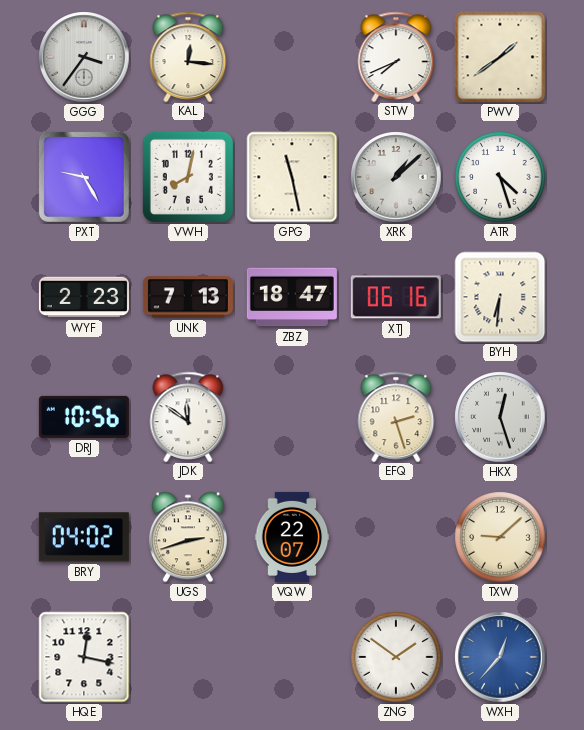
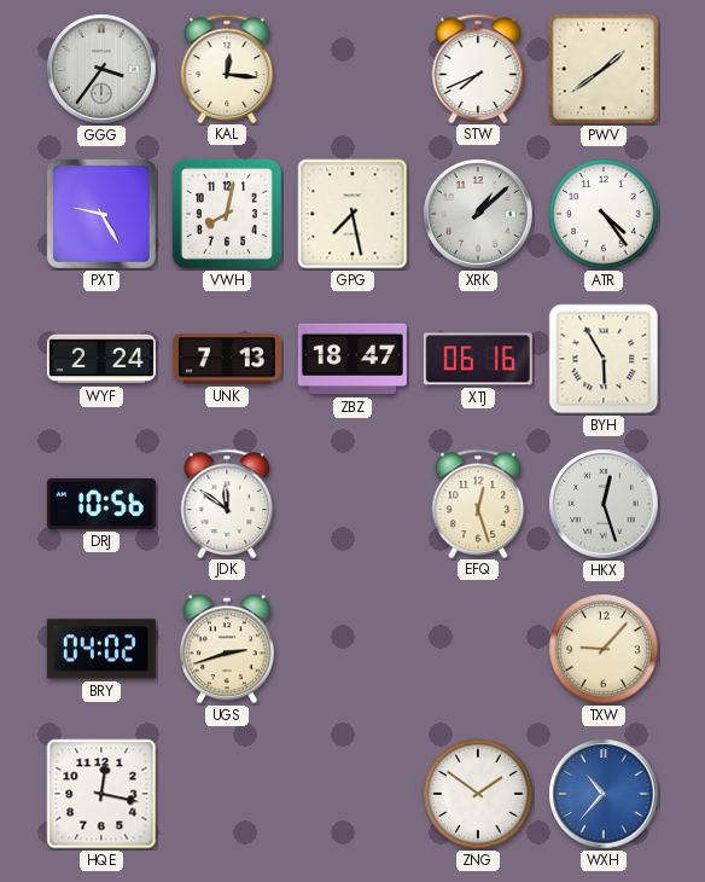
GPG: 11:28 -> 7:28 (353, 214)
ATR: 4:27 -> 4:24 (604, 214)
WYF: 2:23 -> 2:24 (101, 359)
BYH: 6:31 -> 5:55 (604, 359)
EFQ: 2:27 -> 12:27 (478, 503)
VQW: 22:07 -> none (292, 537)
TXW: 9:08 -> 9:07 (604, 649)
WXH: 12:37 -> 10:37 (604, 794)
